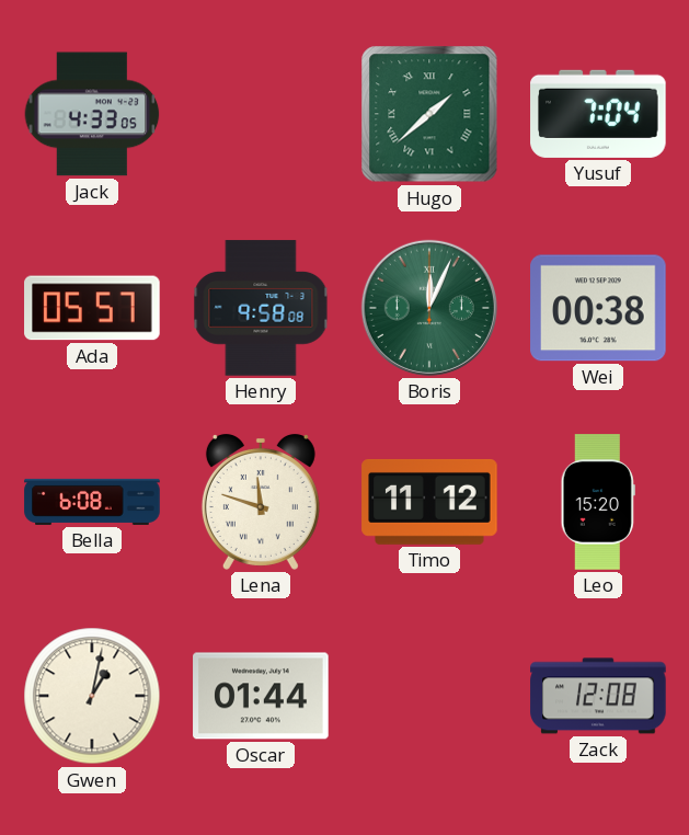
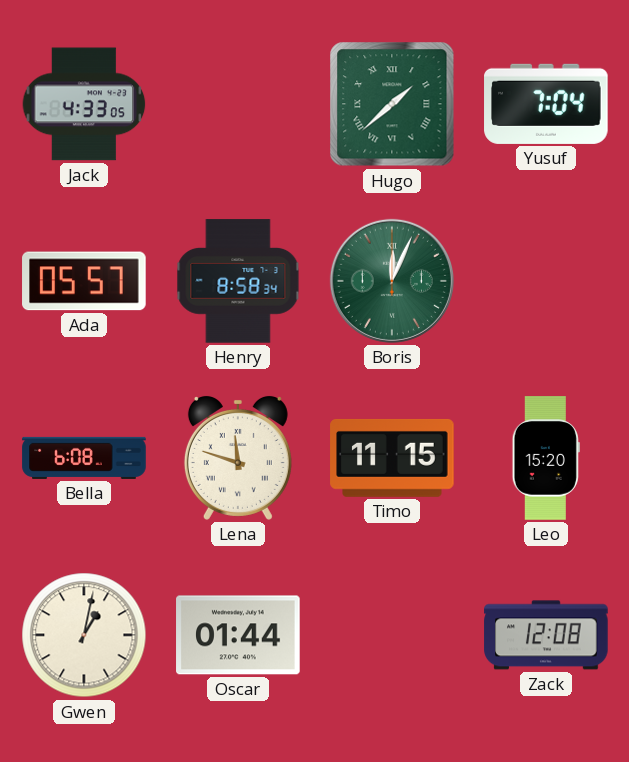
Henry: 9:58 -> 8:58 (238, 281)
Wei: 00:38 -> none (598, 308)
Timo: 11:12 -> 11:15 (392, 458)
